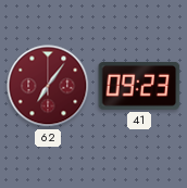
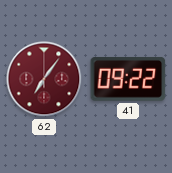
41: 09:23 -> 09:22 (128, 79)
